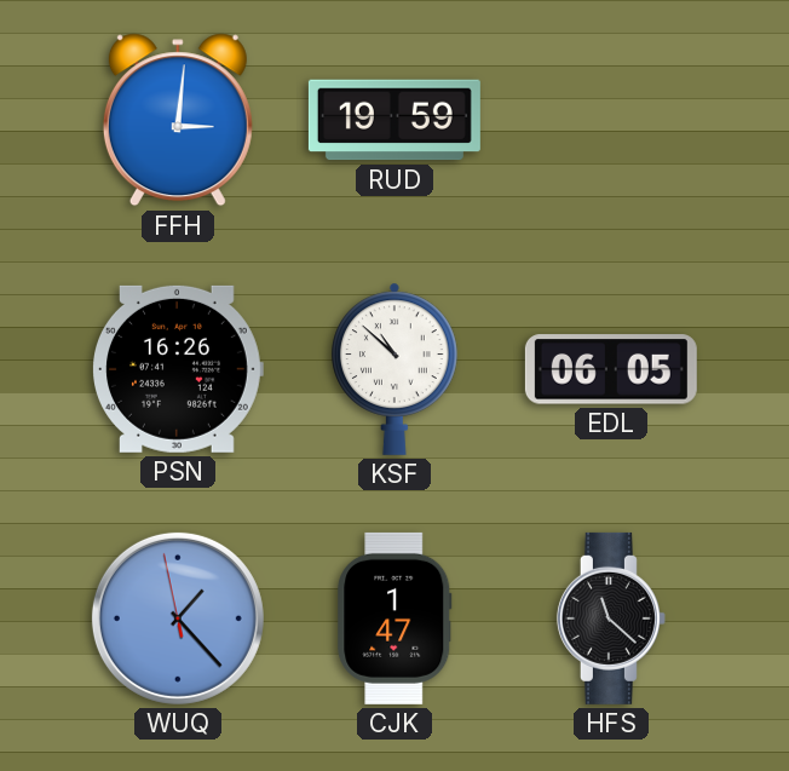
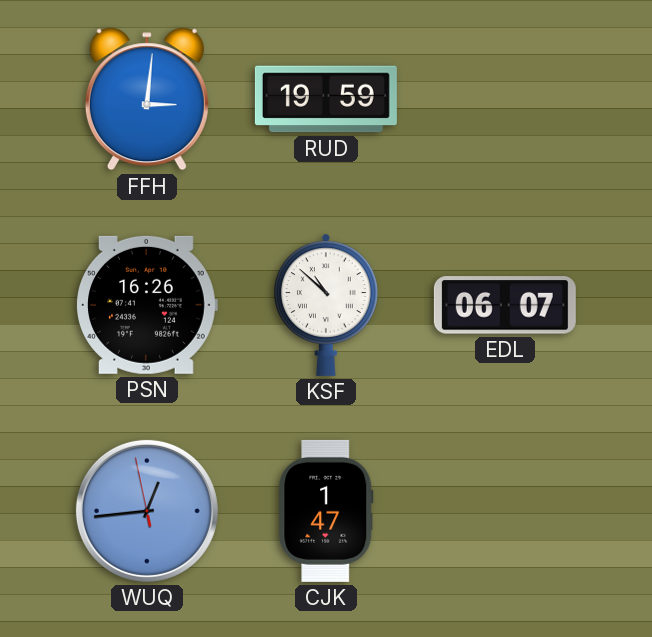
EDL: 06:05 -> 06:07 (505, 305)
WUQ: 1:22 -> 12:43 (147, 511)
HFS: 11:22 -> none (611, 618)
